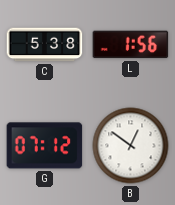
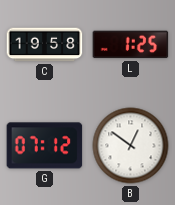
C: 5:38 -> 19:58 (45, 45)
L: 1:56 -> 1:25 (131, 45)
